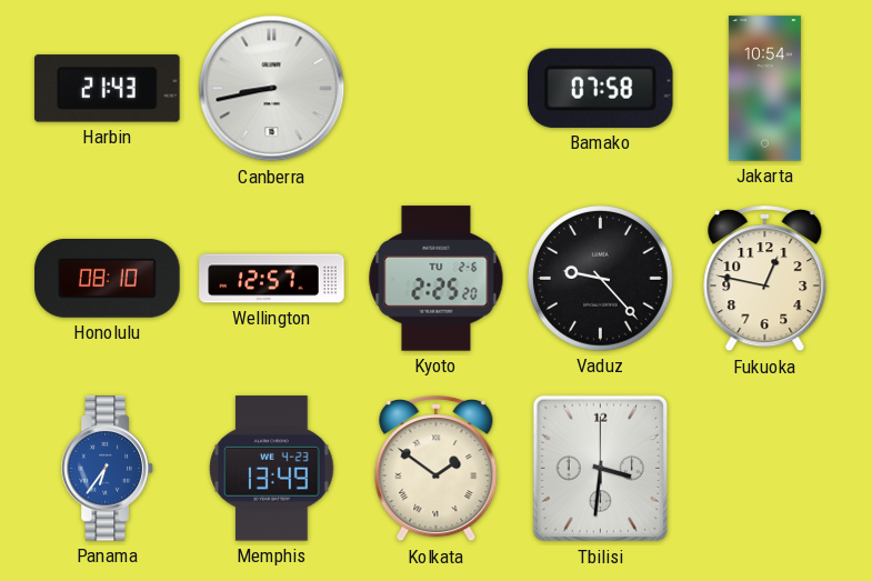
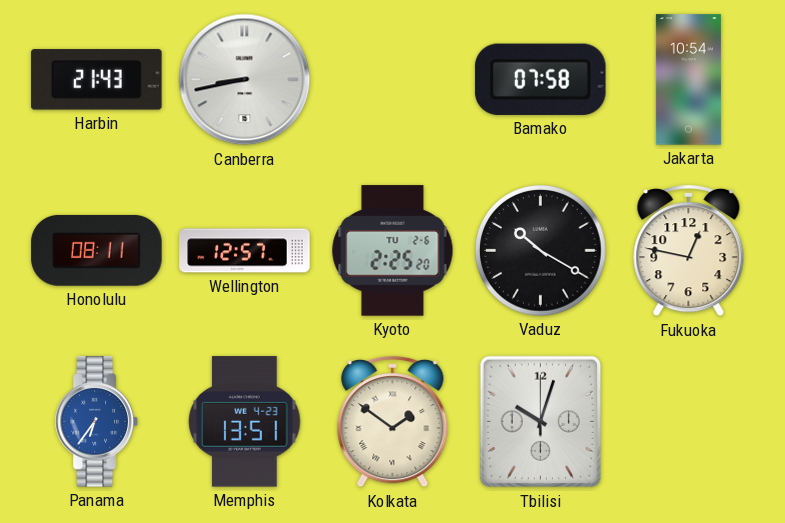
Honolulu: 08:10 -> 08:11 (97, 250)
Vaduz: 9:23 -> 10:20 (541, 251)
Memphis: 13:49 -> 13:51 (245, 422)
Tbilisi: 3:31 -> 10:03 (540, 422)
